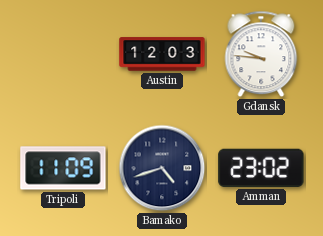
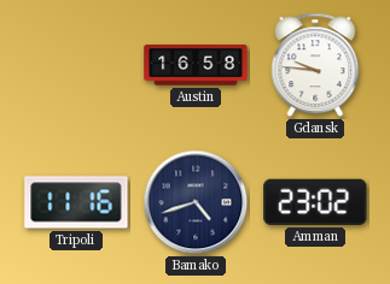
Austin: 12:03 -> 16:58 (196, 65)
Tripoli: 11:09 -> 11:16 (76, 202)
